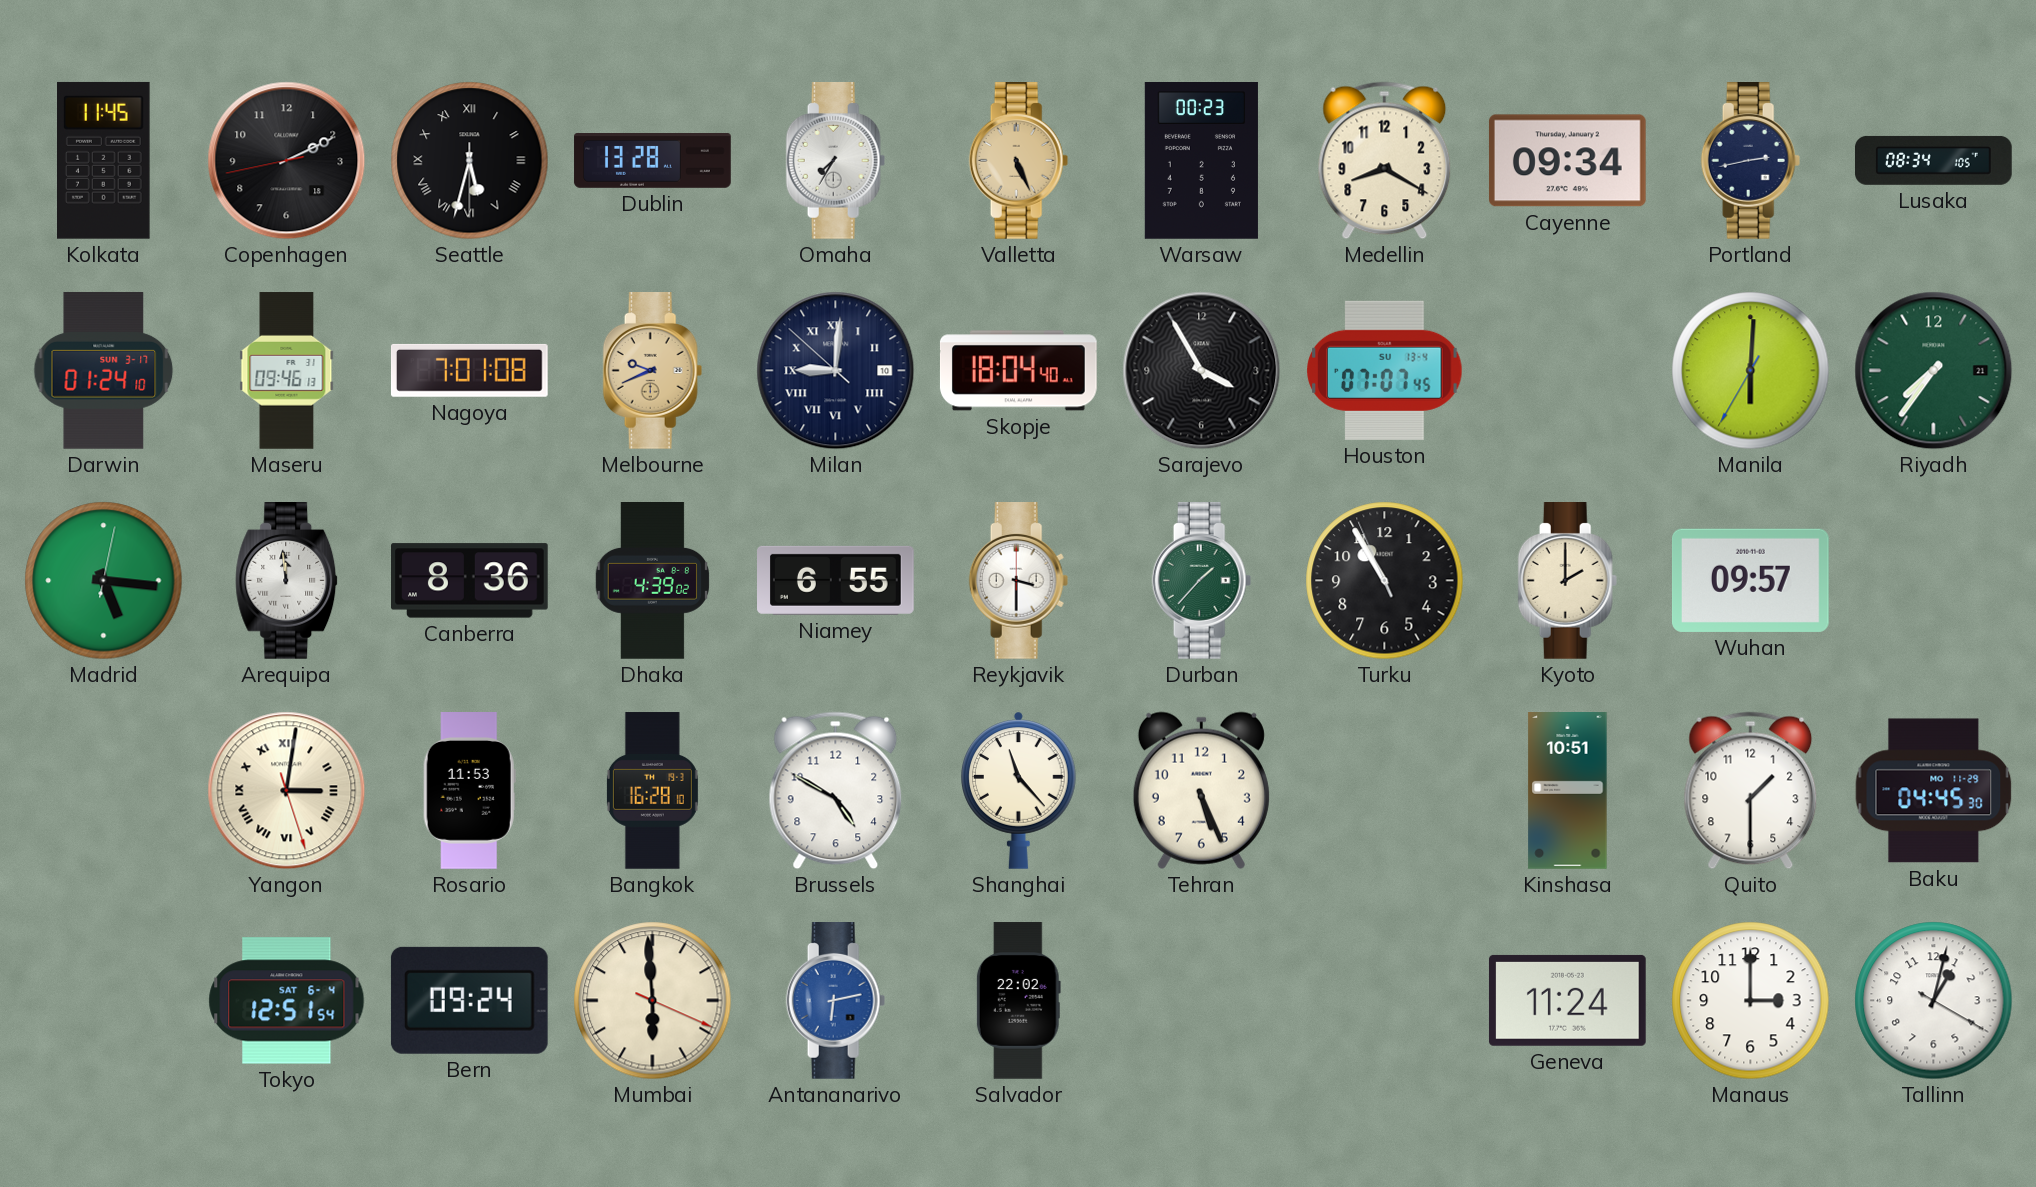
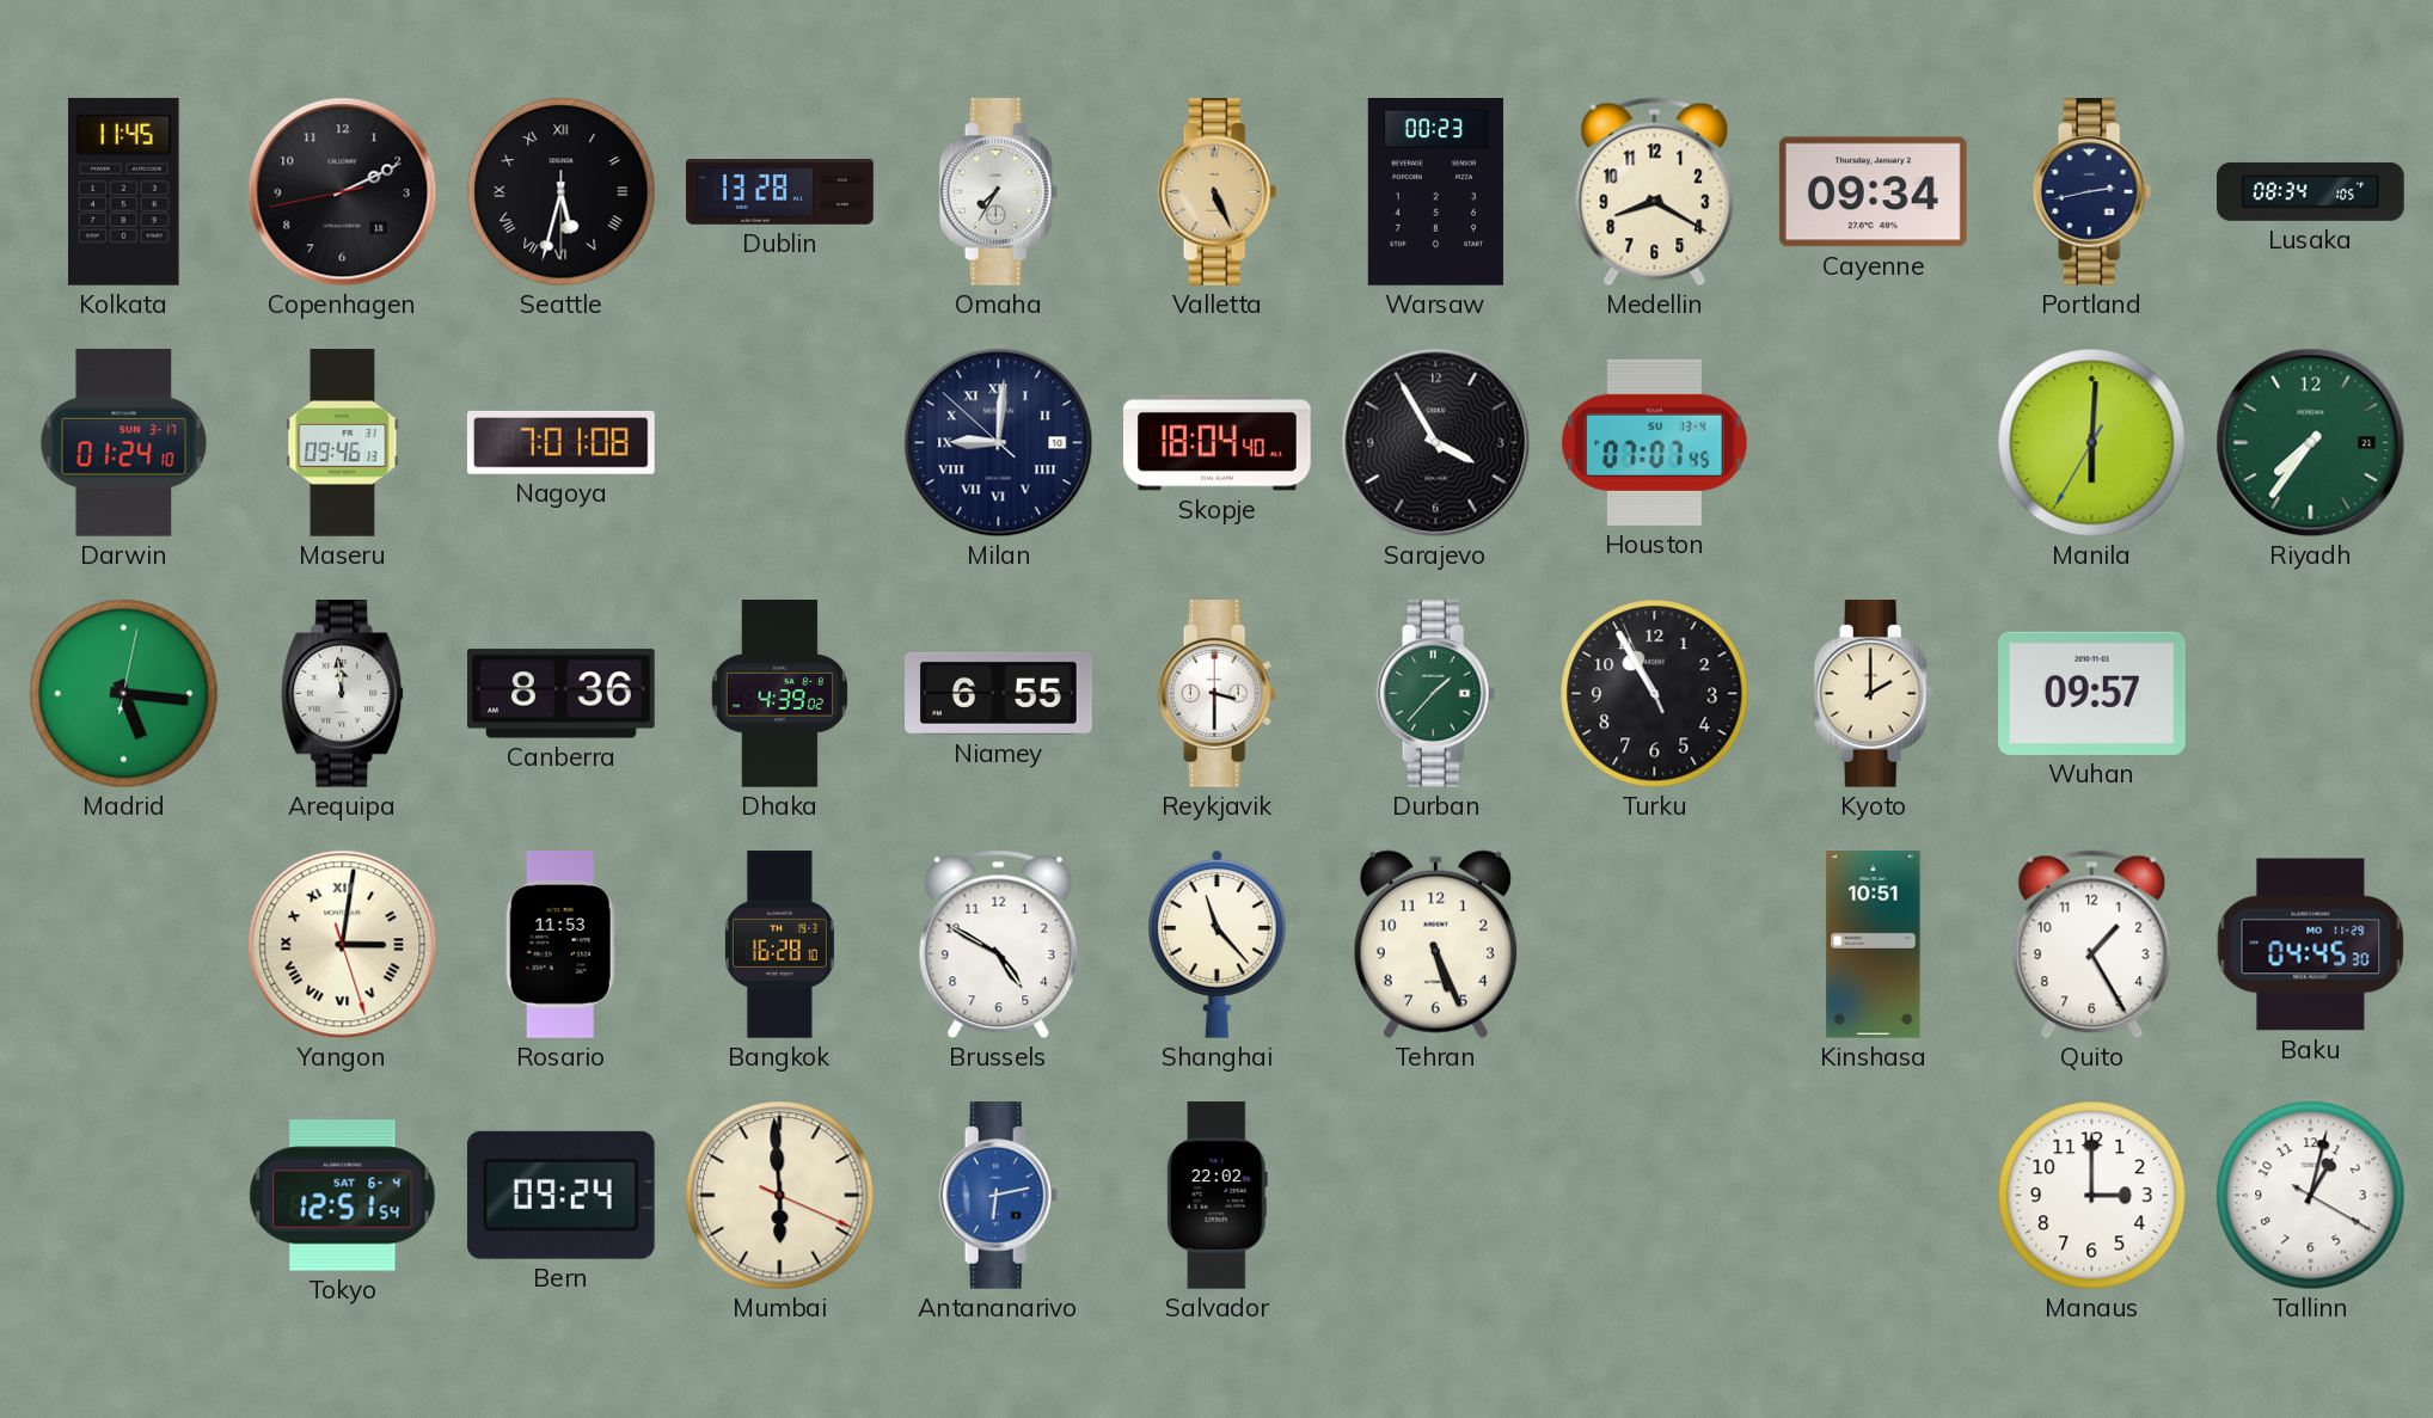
Melbourne: 9:41 -> none (653, 371)
Quito: 1:30 -> 1:25 (2092, 945)
Geneva: 11:24 -> none (1567, 1000)
